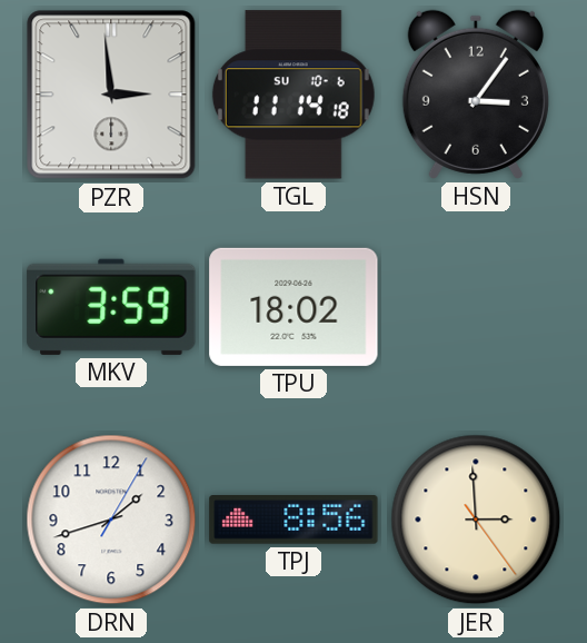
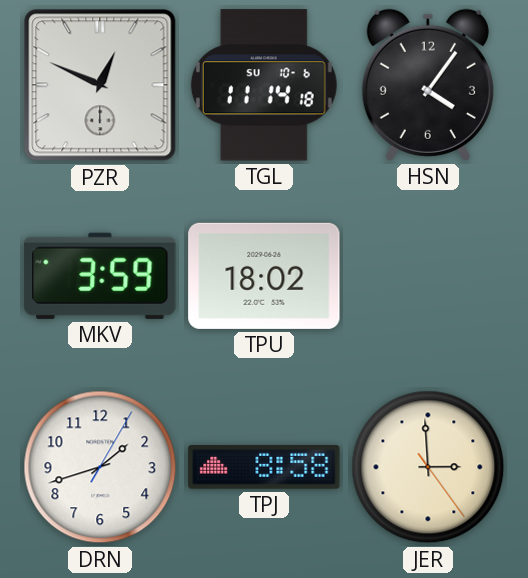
PZR: 2:59 -> 12:49 (100, 85)
HSN: 3:06 -> 4:06 (428, 85)
TPJ: 8:56 -> 8:58 (264, 468)
